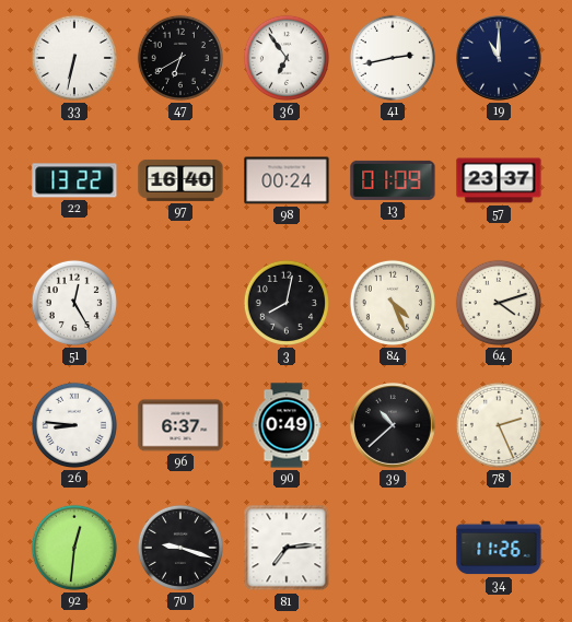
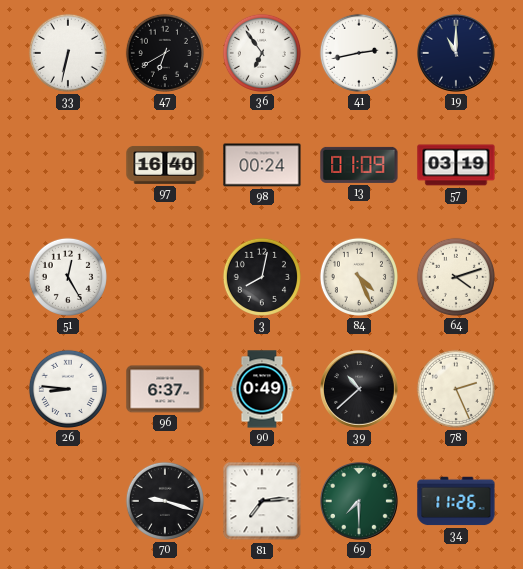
22: 13:22 -> none (74, 180)
57: 23:37 -> 03:19 (456, 165)
92: 12:31 -> none (74, 548)
69: none -> 7:30 (360, 502)
